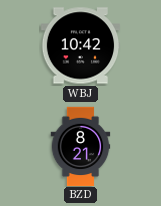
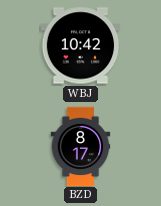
BZD: 8:21 -> 8:17 (81, 146)
